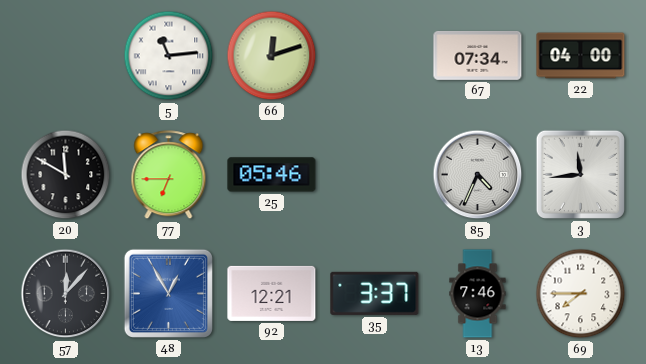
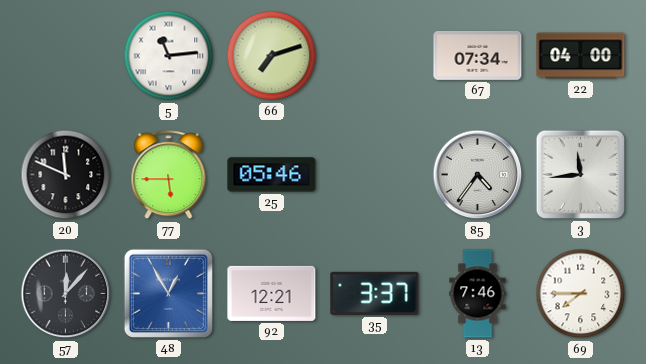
66: 12:12 -> 7:12 (272, 56)
20: 11:50 -> 11:49 (66, 175)
77: 6:45 -> 5:45 (169, 175)
85: 4:34 -> 4:36 (478, 175)
